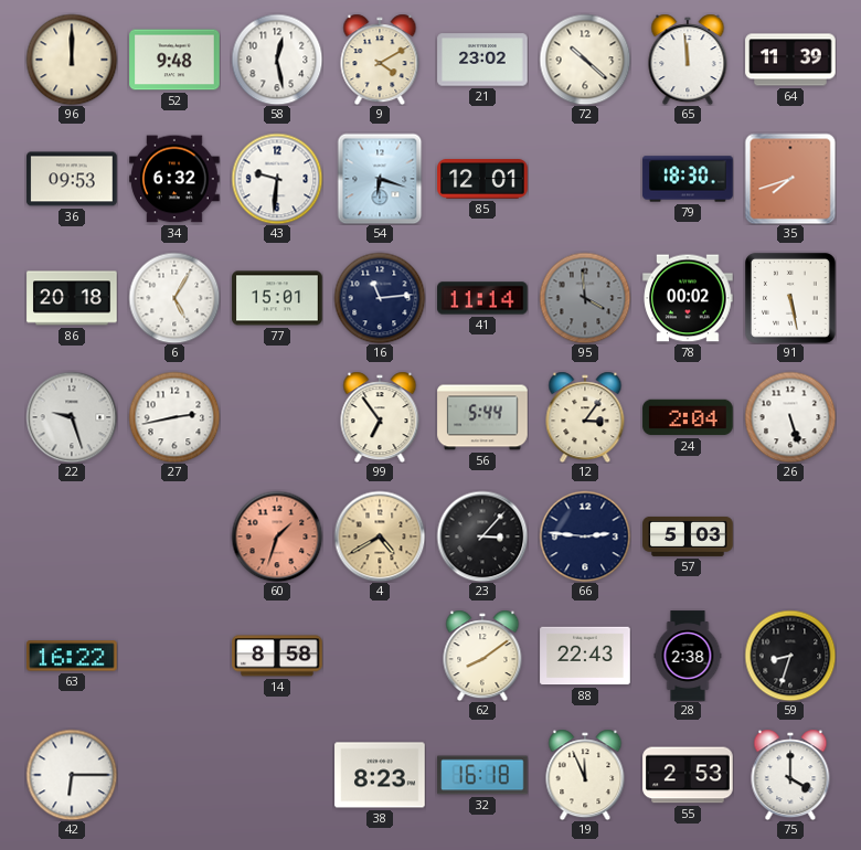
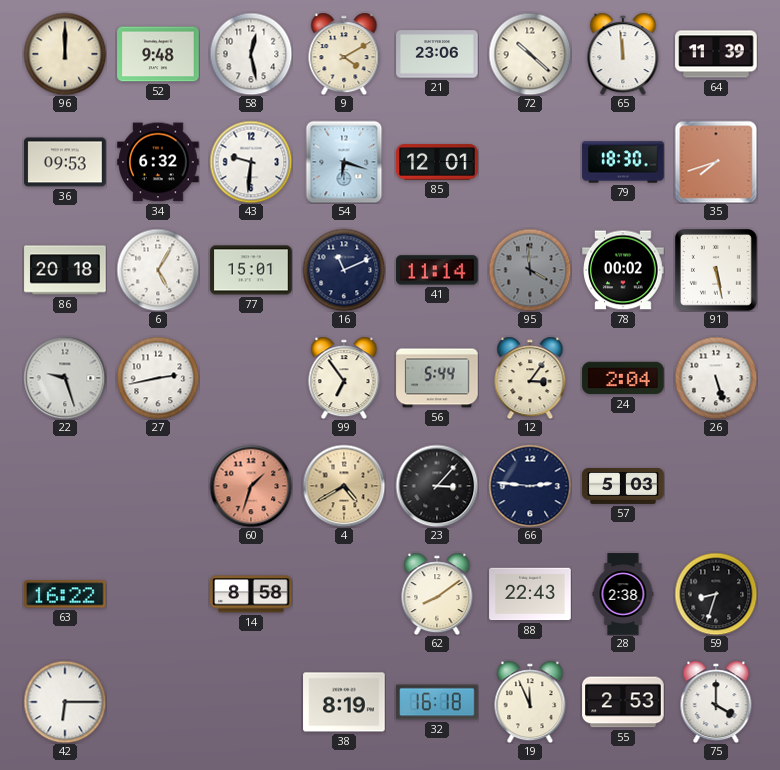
21: 23:02 -> 23:06 (437, 54)
16: 11:14 -> 11:11 (344, 270)
38: 8:23 -> 8:19 (344, 702)
